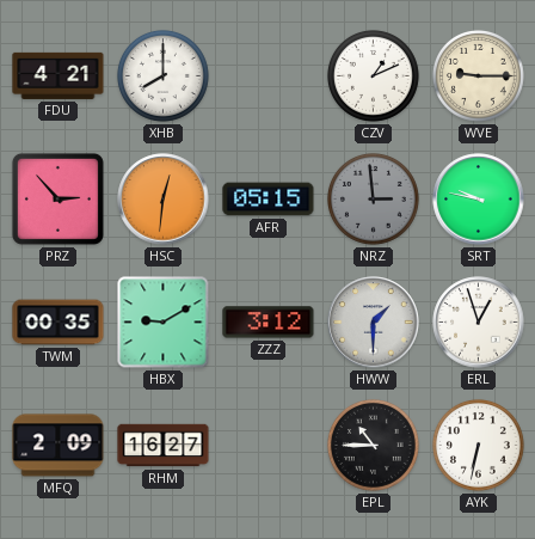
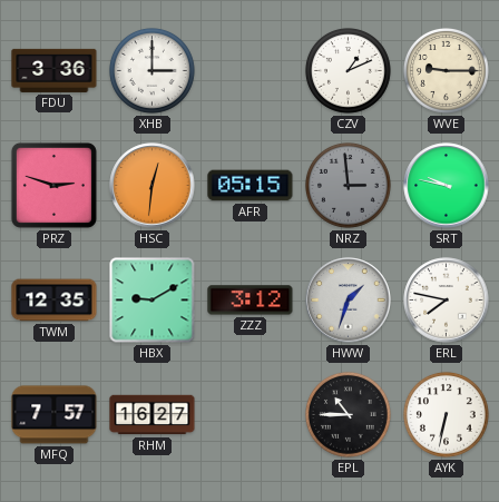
FDU: 4:21 -> 3:36 (55, 70)
XHB: 8:00 -> 3:00 (151, 70)
PRZ: 2:53 -> 2:48 (53, 185)
TWM: 00:35 -> 12:35 (55, 301)
HWW: 1:30 -> 1:33 (349, 301)
ERL: 12:57 -> 7:47 (447, 301)
MFQ: 2:09 -> 7:57 (55, 415)
